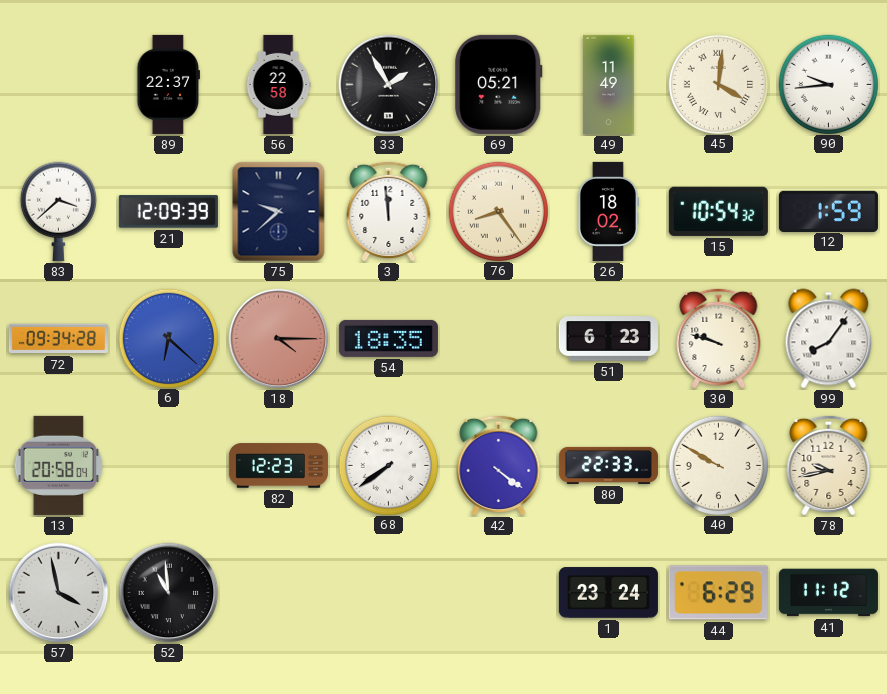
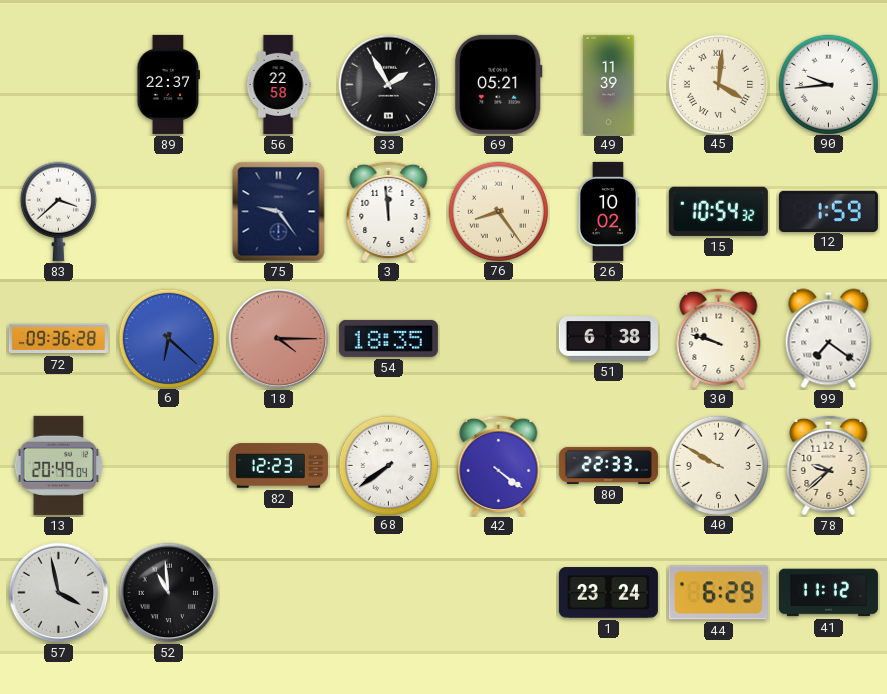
49: 11:49 -> 11:39 (609, 84)
21: 12:09 -> none (168, 212)
75: 9:38 -> 9:24 (279, 212)
26: 18:02 -> 10:02 (608, 211)
72: 09:34 -> 09:36 (58, 339)
51: 6:23 -> 6:38 (608, 339)
99: 8:06 -> 7:21 (829, 339)
13: 20:58 -> 20:49 (59, 465)
78: 9:43 -> 9:38 (829, 465)
